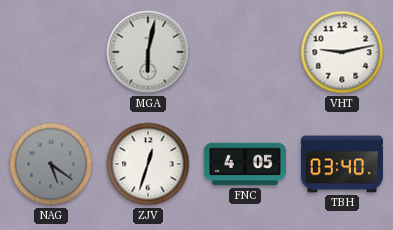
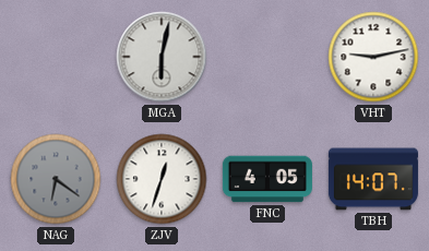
NAG: 5:21 -> 6:21 (56, 179)
TBH: 03:40 -> 14:07 (373, 179)
